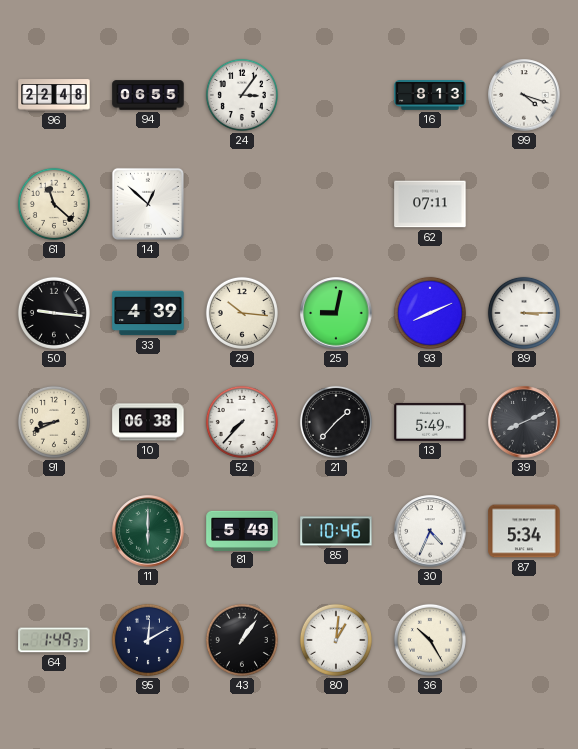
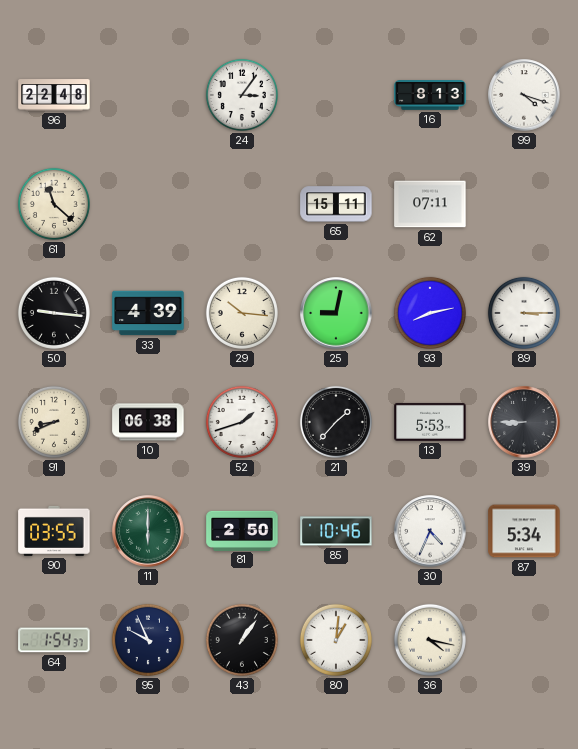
94: 06:55 -> none (148, 95)
14: 12:52 -> none (148, 204)
65: none -> 15:11 (336, 204)
93: 8:11 -> 8:13 (430, 313)
52: 7:37 -> 1:42 (242, 422)
13: 5:49 -> 5:53 (430, 422)
39: 8:11 -> 8:45 (524, 422)
90: none -> 03:55 (54, 531)
81: 5:49 -> 2:50 (242, 530)
64: 1:49 -> 1:54 (54, 640)
95: 12:10 -> 9:56 (148, 640)
36: 10:25 -> 4:17 (430, 640)
